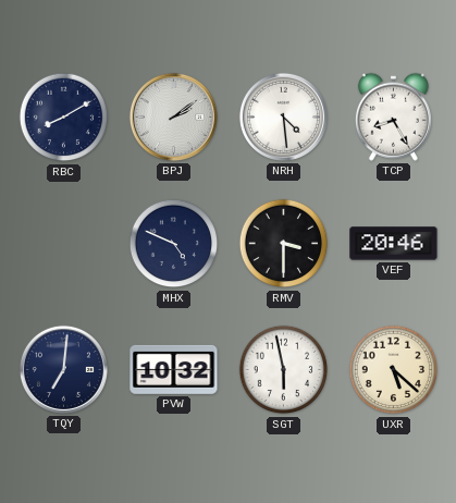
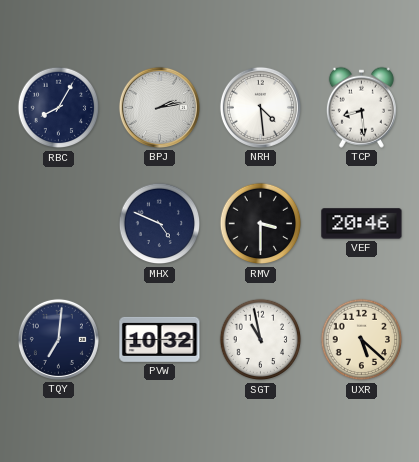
RBC: 8:10 -> 8:05 (59, 108)
BPJ: 2:09 -> 2:13 (159, 107)
TCP: 8:25 -> 8:29 (361, 107)
SGT: 5:58 -> 10:58 (261, 340)
